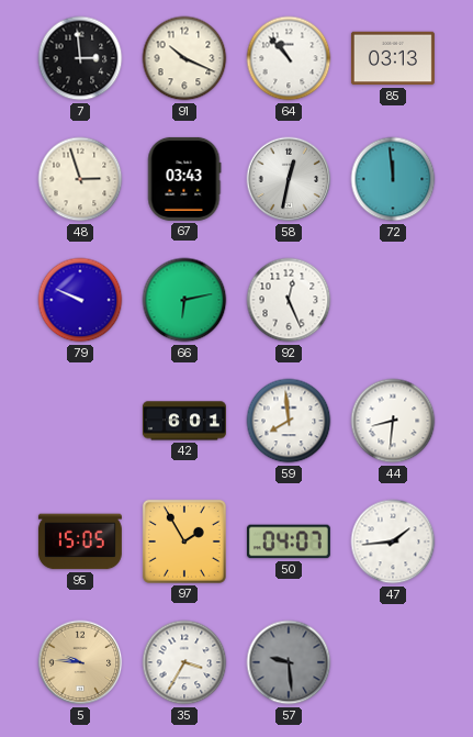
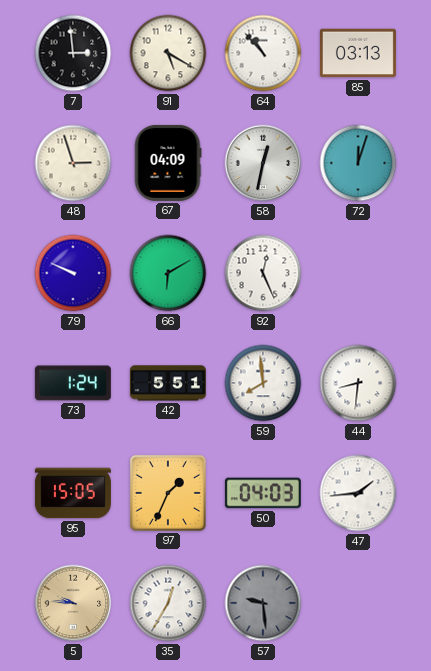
91: 10:19 -> 5:20 (168, 53)
67: 03:43 -> 04:09 (168, 163)
72: 11:59 -> 12:03 (358, 163)
66: 6:13 -> 6:10 (168, 273)
73: none -> 1:24 (73, 383)
42: 6:01 -> 5:51 (168, 383)
97: 1:55 -> 1:34 (168, 493)
50: 04:07 -> 04:03 (263, 493)
35: 3:35 -> 12:35 (168, 603)
